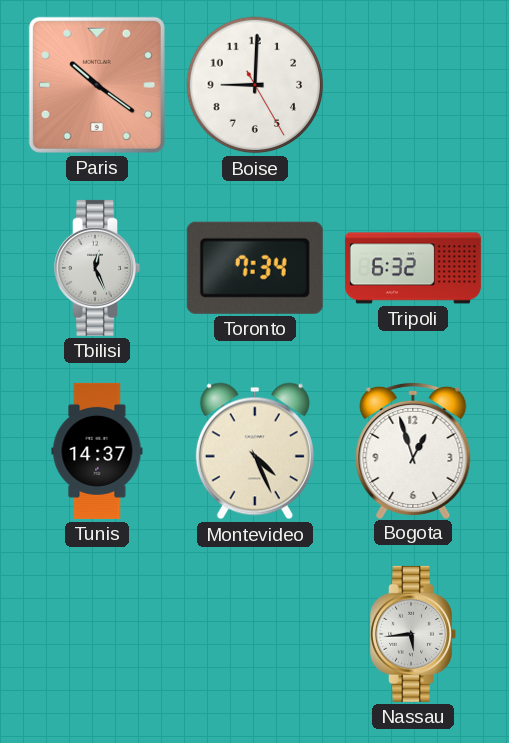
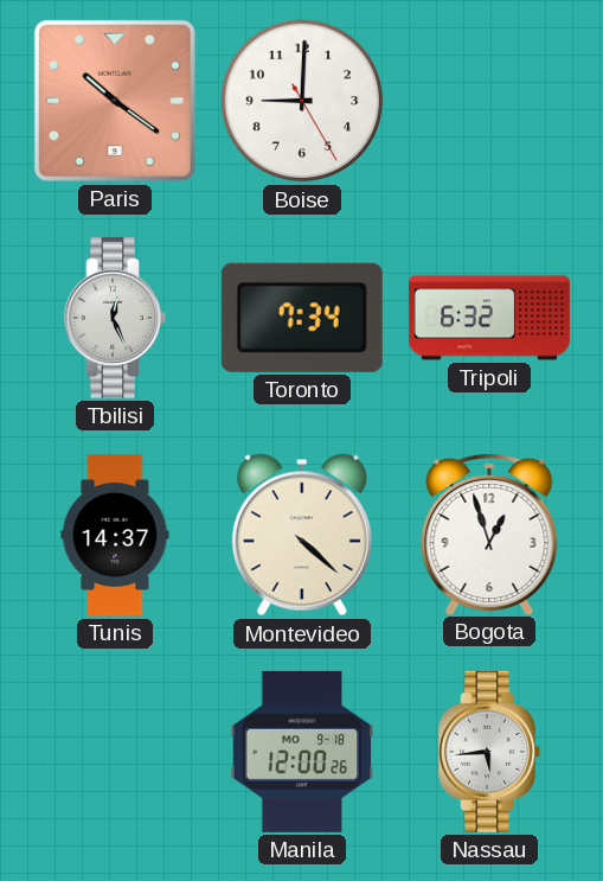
Montevideo: 4:26 -> 4:22 (302, 535)
Manila: none -> 12:00 (302, 752)
